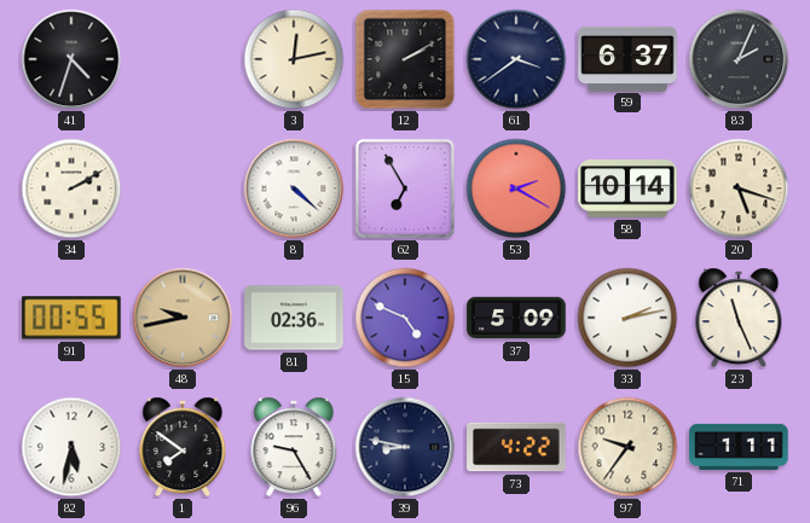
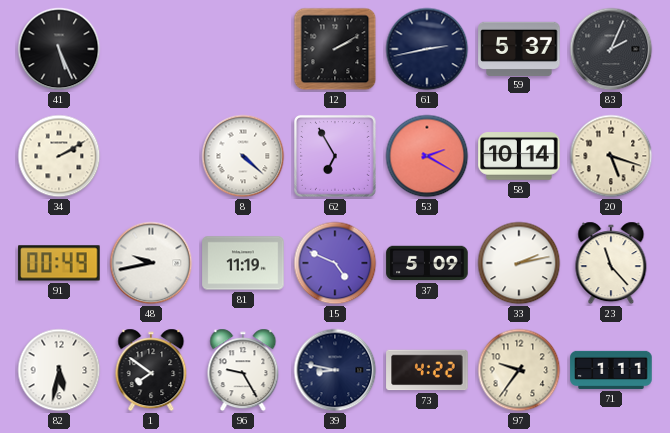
41: 4:33 -> 5:26 (59, 49)
3: 12:13 -> none (294, 59)
61: 3:39 -> 2:43 (427, 49)
59: 6:37 -> 5:37 (519, 48)
91: 00:55 -> 00:49 (59, 263)
48 dial: champagne -> white (151, 263)
81: 02:36 -> 11:19 (243, 263)
23: 11:26 -> 11:23 (611, 263)
